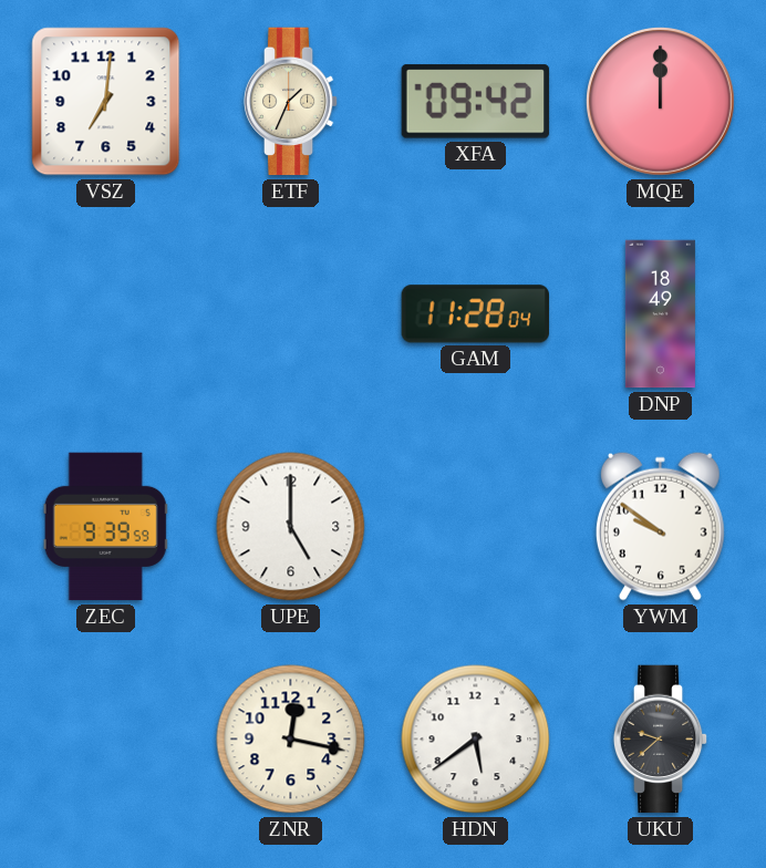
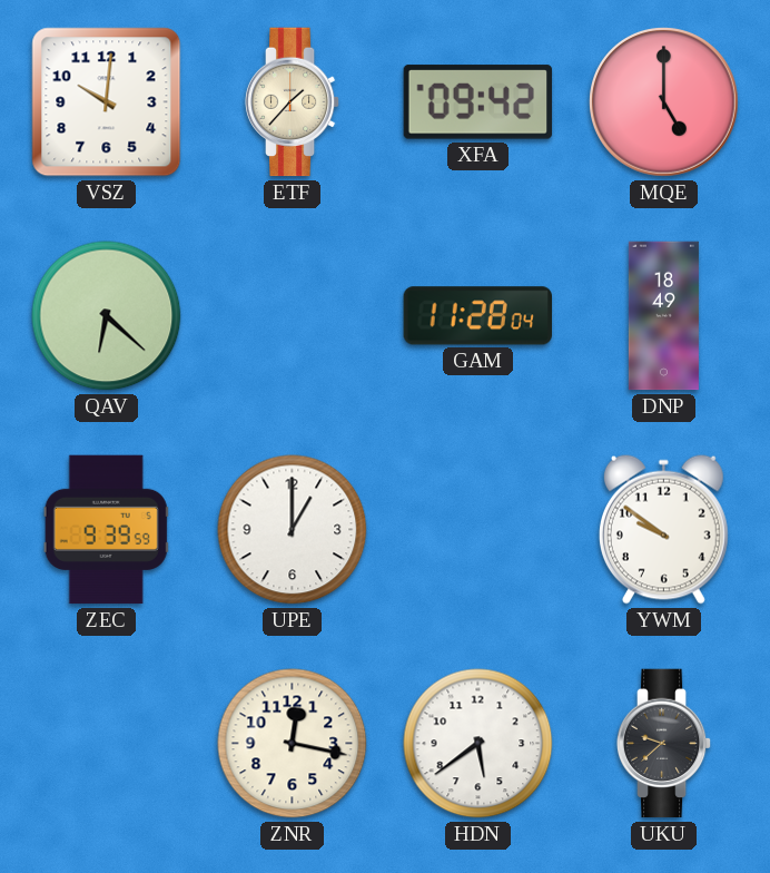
VSZ: 7:01 -> 10:01 (107, 102)
ETF: 1:34 -> 1:37 (293, 102)
MQE: 12:00 -> 5:00 (664, 102)
QAV: none -> 6:22 (107, 316)
UPE: 5:00 -> 1:00 (293, 530)
